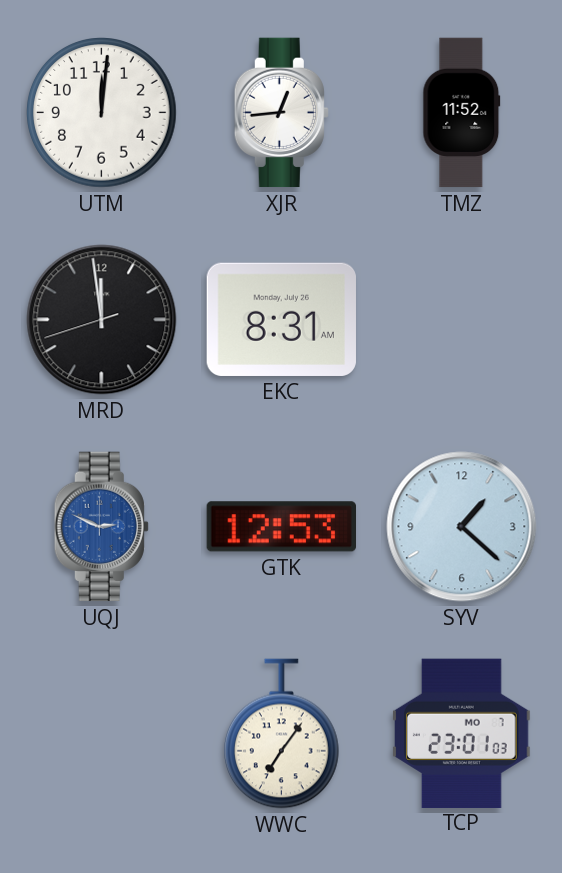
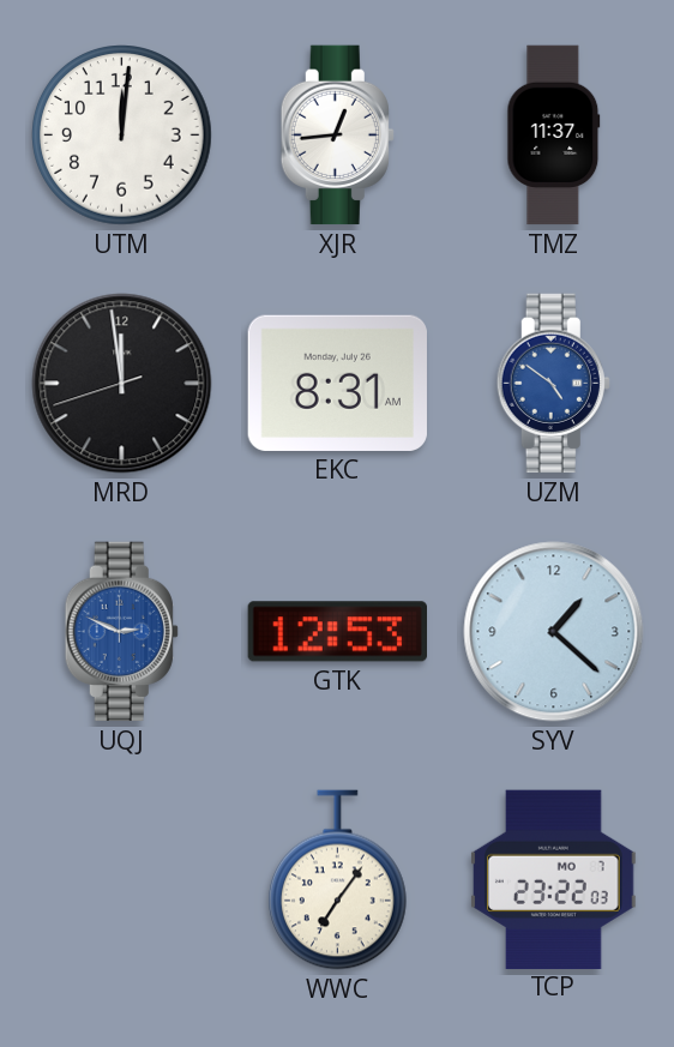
TMZ: 11:52 -> 11:37 (554, 136)
UZM: none -> 4:51 (553, 384)
TCP: 23:01 -> 23:22 (553, 879)
